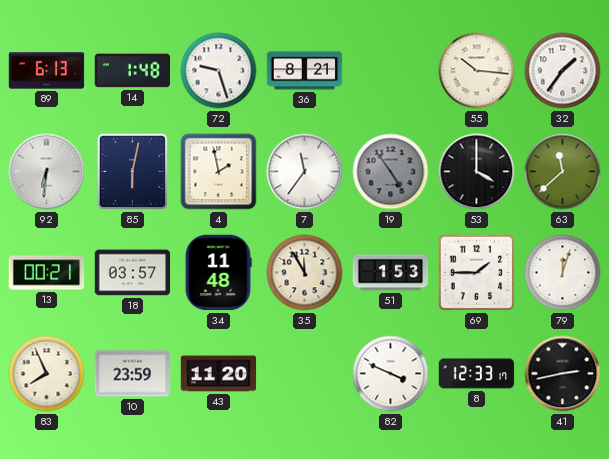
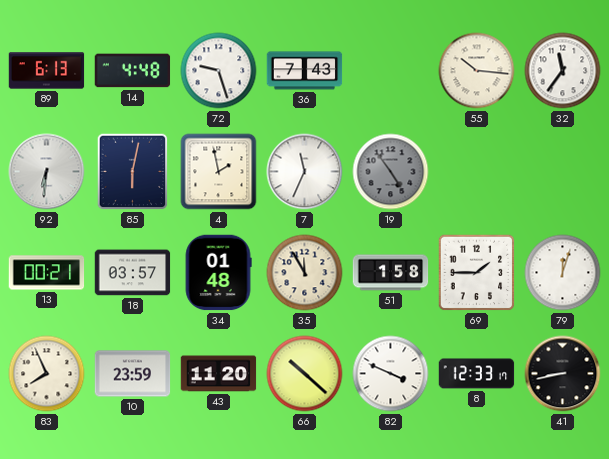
14: 1:48 -> 4:48 (133, 71)
36: 8:21 -> 7:43 (305, 71)
32: 1:36 -> 11:36 (563, 71)
7: 11:36 -> 11:34 (305, 172)
53: 4:00 -> none (477, 172)
63: 11:38 -> none (563, 172)
34: 11:48 -> 01:48 (218, 273)
51: 1:53 -> 1:58 (391, 273)
66: none -> 10:22 (305, 374)
41: 2:43 -> 8:43 (563, 374)
